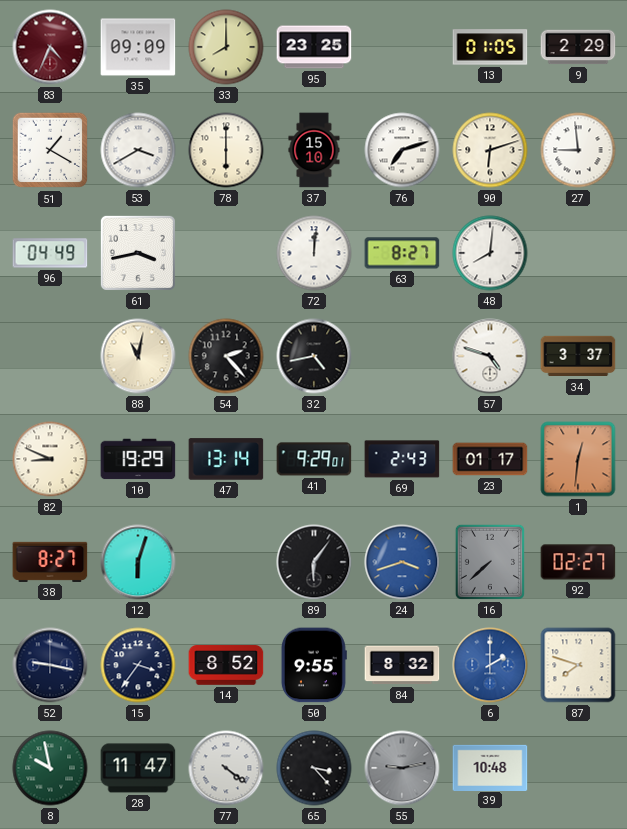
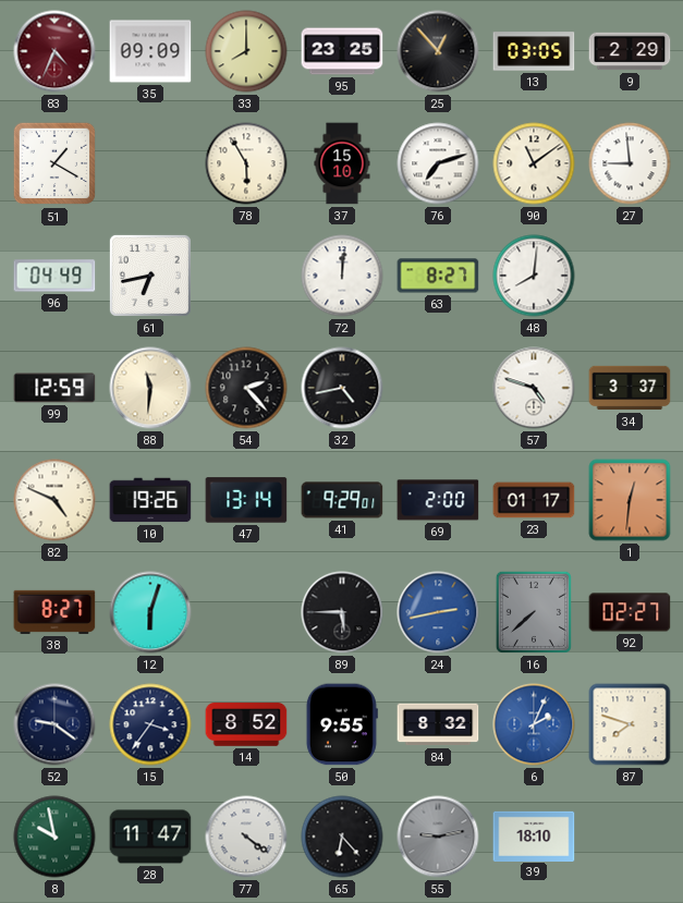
25: none -> 12:53 (438, 51)
13: 01:05 -> 03:05 (534, 51)
53: 3:40 -> none (138, 150)
78: 6:00 -> 5:55 (246, 163)
90: 6:12 -> 11:09 (534, 163)
61: 3:43 -> 6:43 (150, 276)
99: none -> 12:59 (54, 388)
88: 11:02 -> 11:31 (150, 388)
82: 8:49 -> 4:49 (54, 500)
10: 19:29 -> 19:26 (150, 500)
69: 2:43 -> 2:00 (438, 500)
89: 6:06 -> 5:45 (342, 612)
24: 3:42 -> 2:43 (438, 612)
52: 9:17 -> 9:21 (54, 724)
6: 2:00 -> 2:04 (534, 724)
65: 3:23 -> 6:23 (342, 837)
39: 10:48 -> 18:10 (534, 835)
